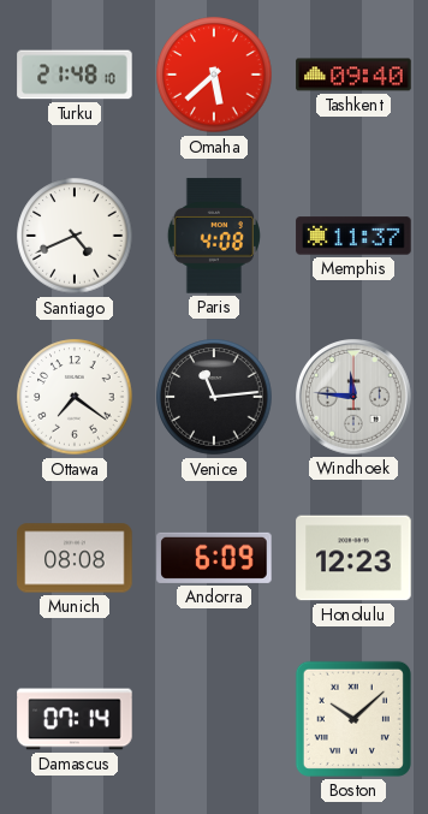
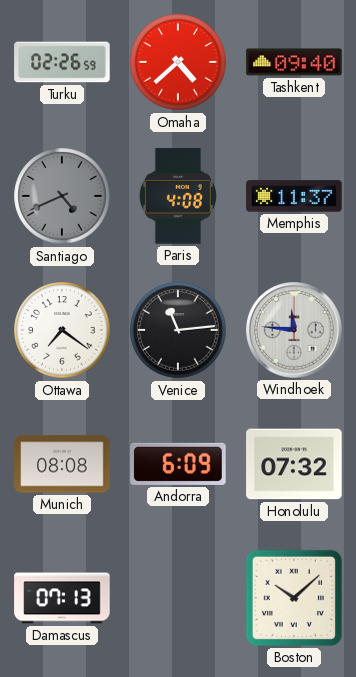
Turku: 21:48 -> 02:26 (62, 62)
Omaha: 5:38 -> 4:38 (178, 62)
Santiago dial: white -> grey (62, 196)
Honolulu: 12:23 -> 07:32 (294, 464)
Damascus: 07:14 -> 07:13 (62, 598)
